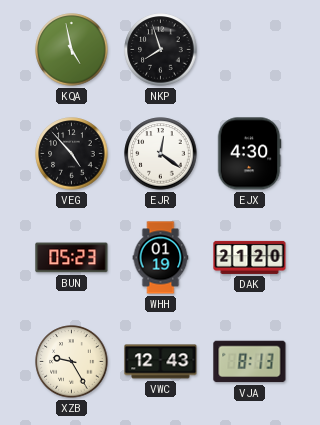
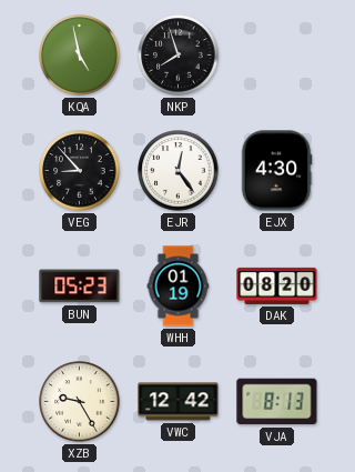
VEG: 4:53 -> 8:53 (80, 171)
EJR: 12:21 -> 12:24 (179, 171)
DAK: 21:20 -> 08:20 (277, 285)
VWC: 12:43 -> 12:42 (179, 402)
